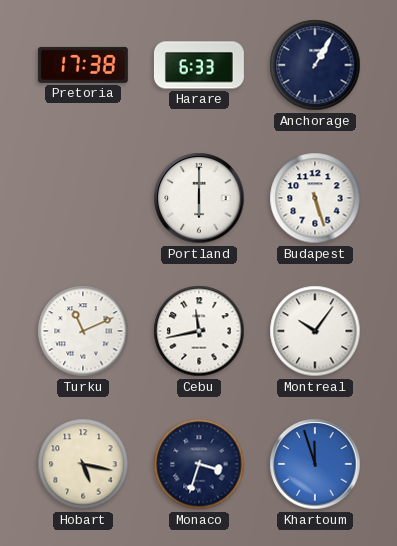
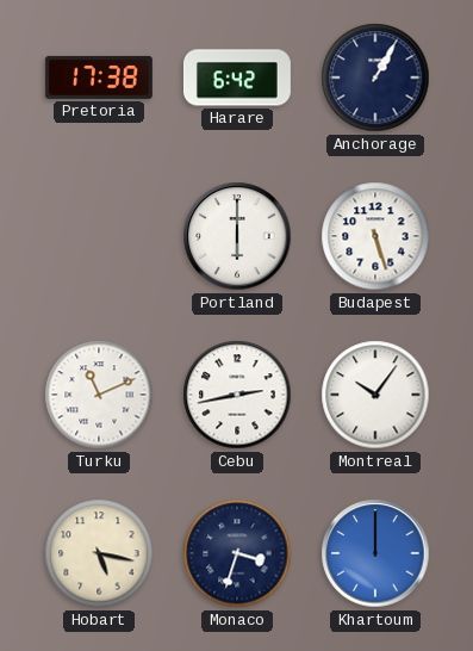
Harare: 6:33 -> 6:42 (237, 77)
Cebu: 11:43 -> 2:43 (237, 395)
Khartoum: 11:57 -> 12:00 (375, 553)
